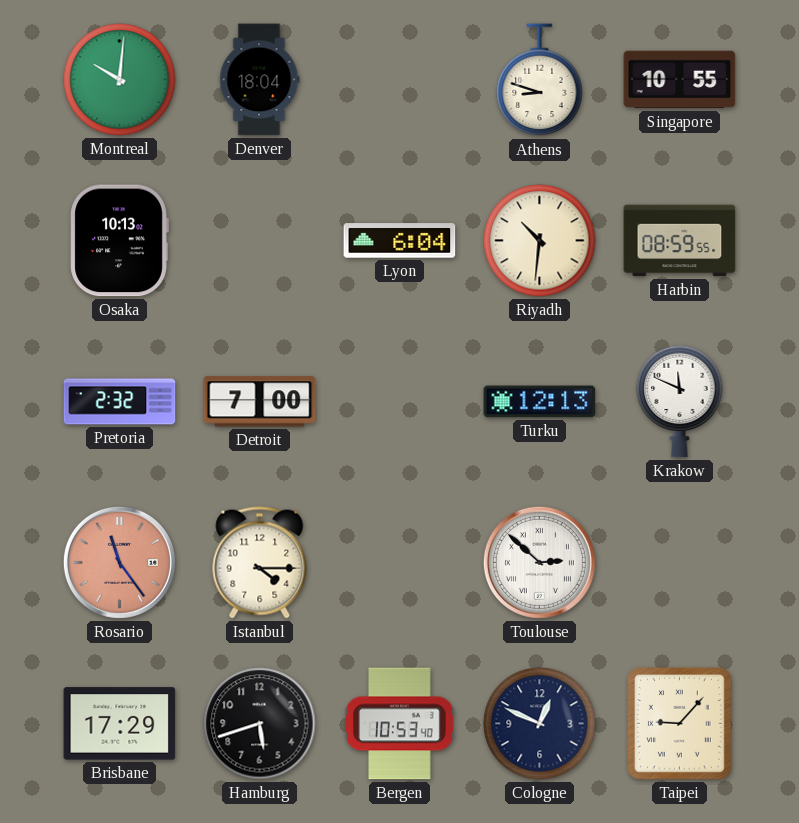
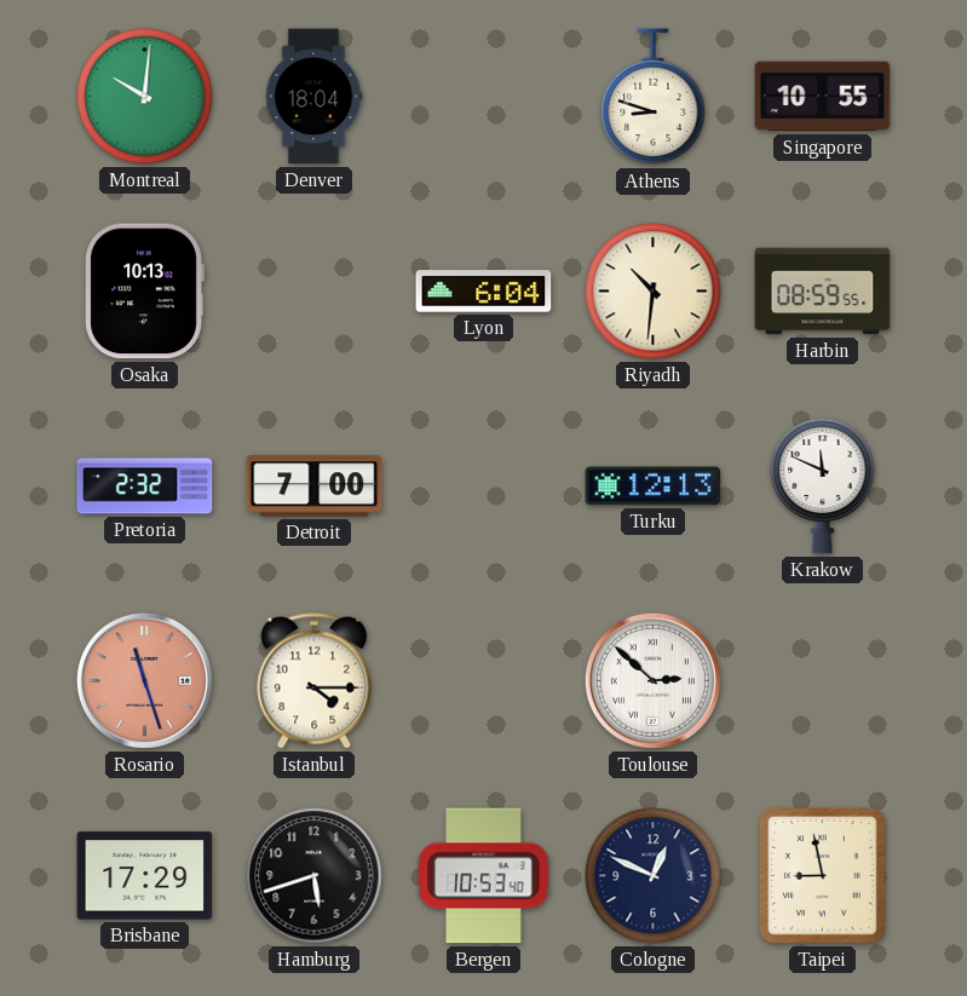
Rosario: 11:24 -> 11:27 (144, 680)
Taipei: 9:07 -> 8:58 (823, 876)
